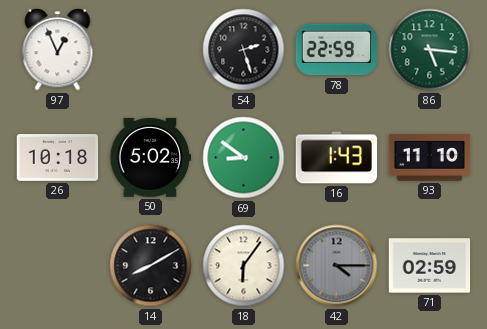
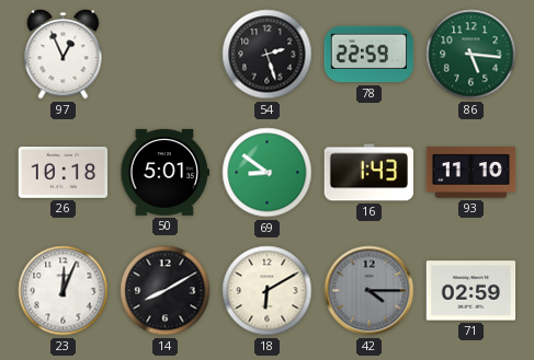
50: 5:02 -> 5:01 (166, 172)
23: none -> 12:04 (64, 291)
18: 6:06 -> 6:10 (268, 291)
